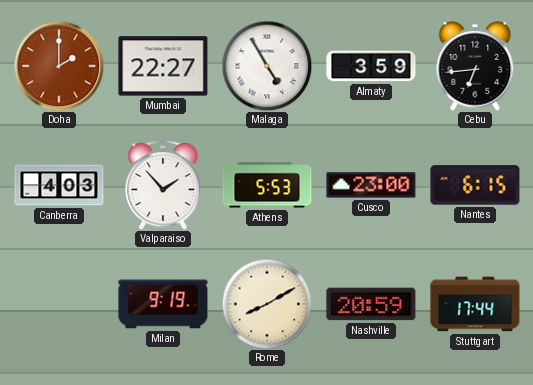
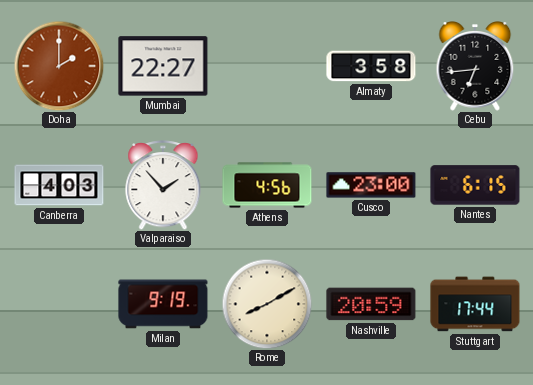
Malaga: 4:55 -> none (267, 66)
Almaty: 3:59 -> 3:58 (371, 66)
Athens: 5:53 -> 4:56 (267, 185)
